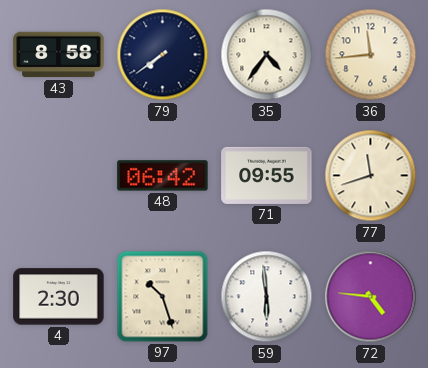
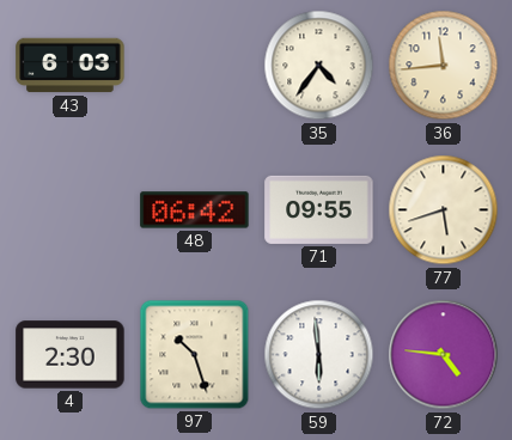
43: 8:58 -> 6:03 (71, 66)
79: 7:39 -> none (163, 55)
77: 11:42 -> 5:42 (444, 210)
